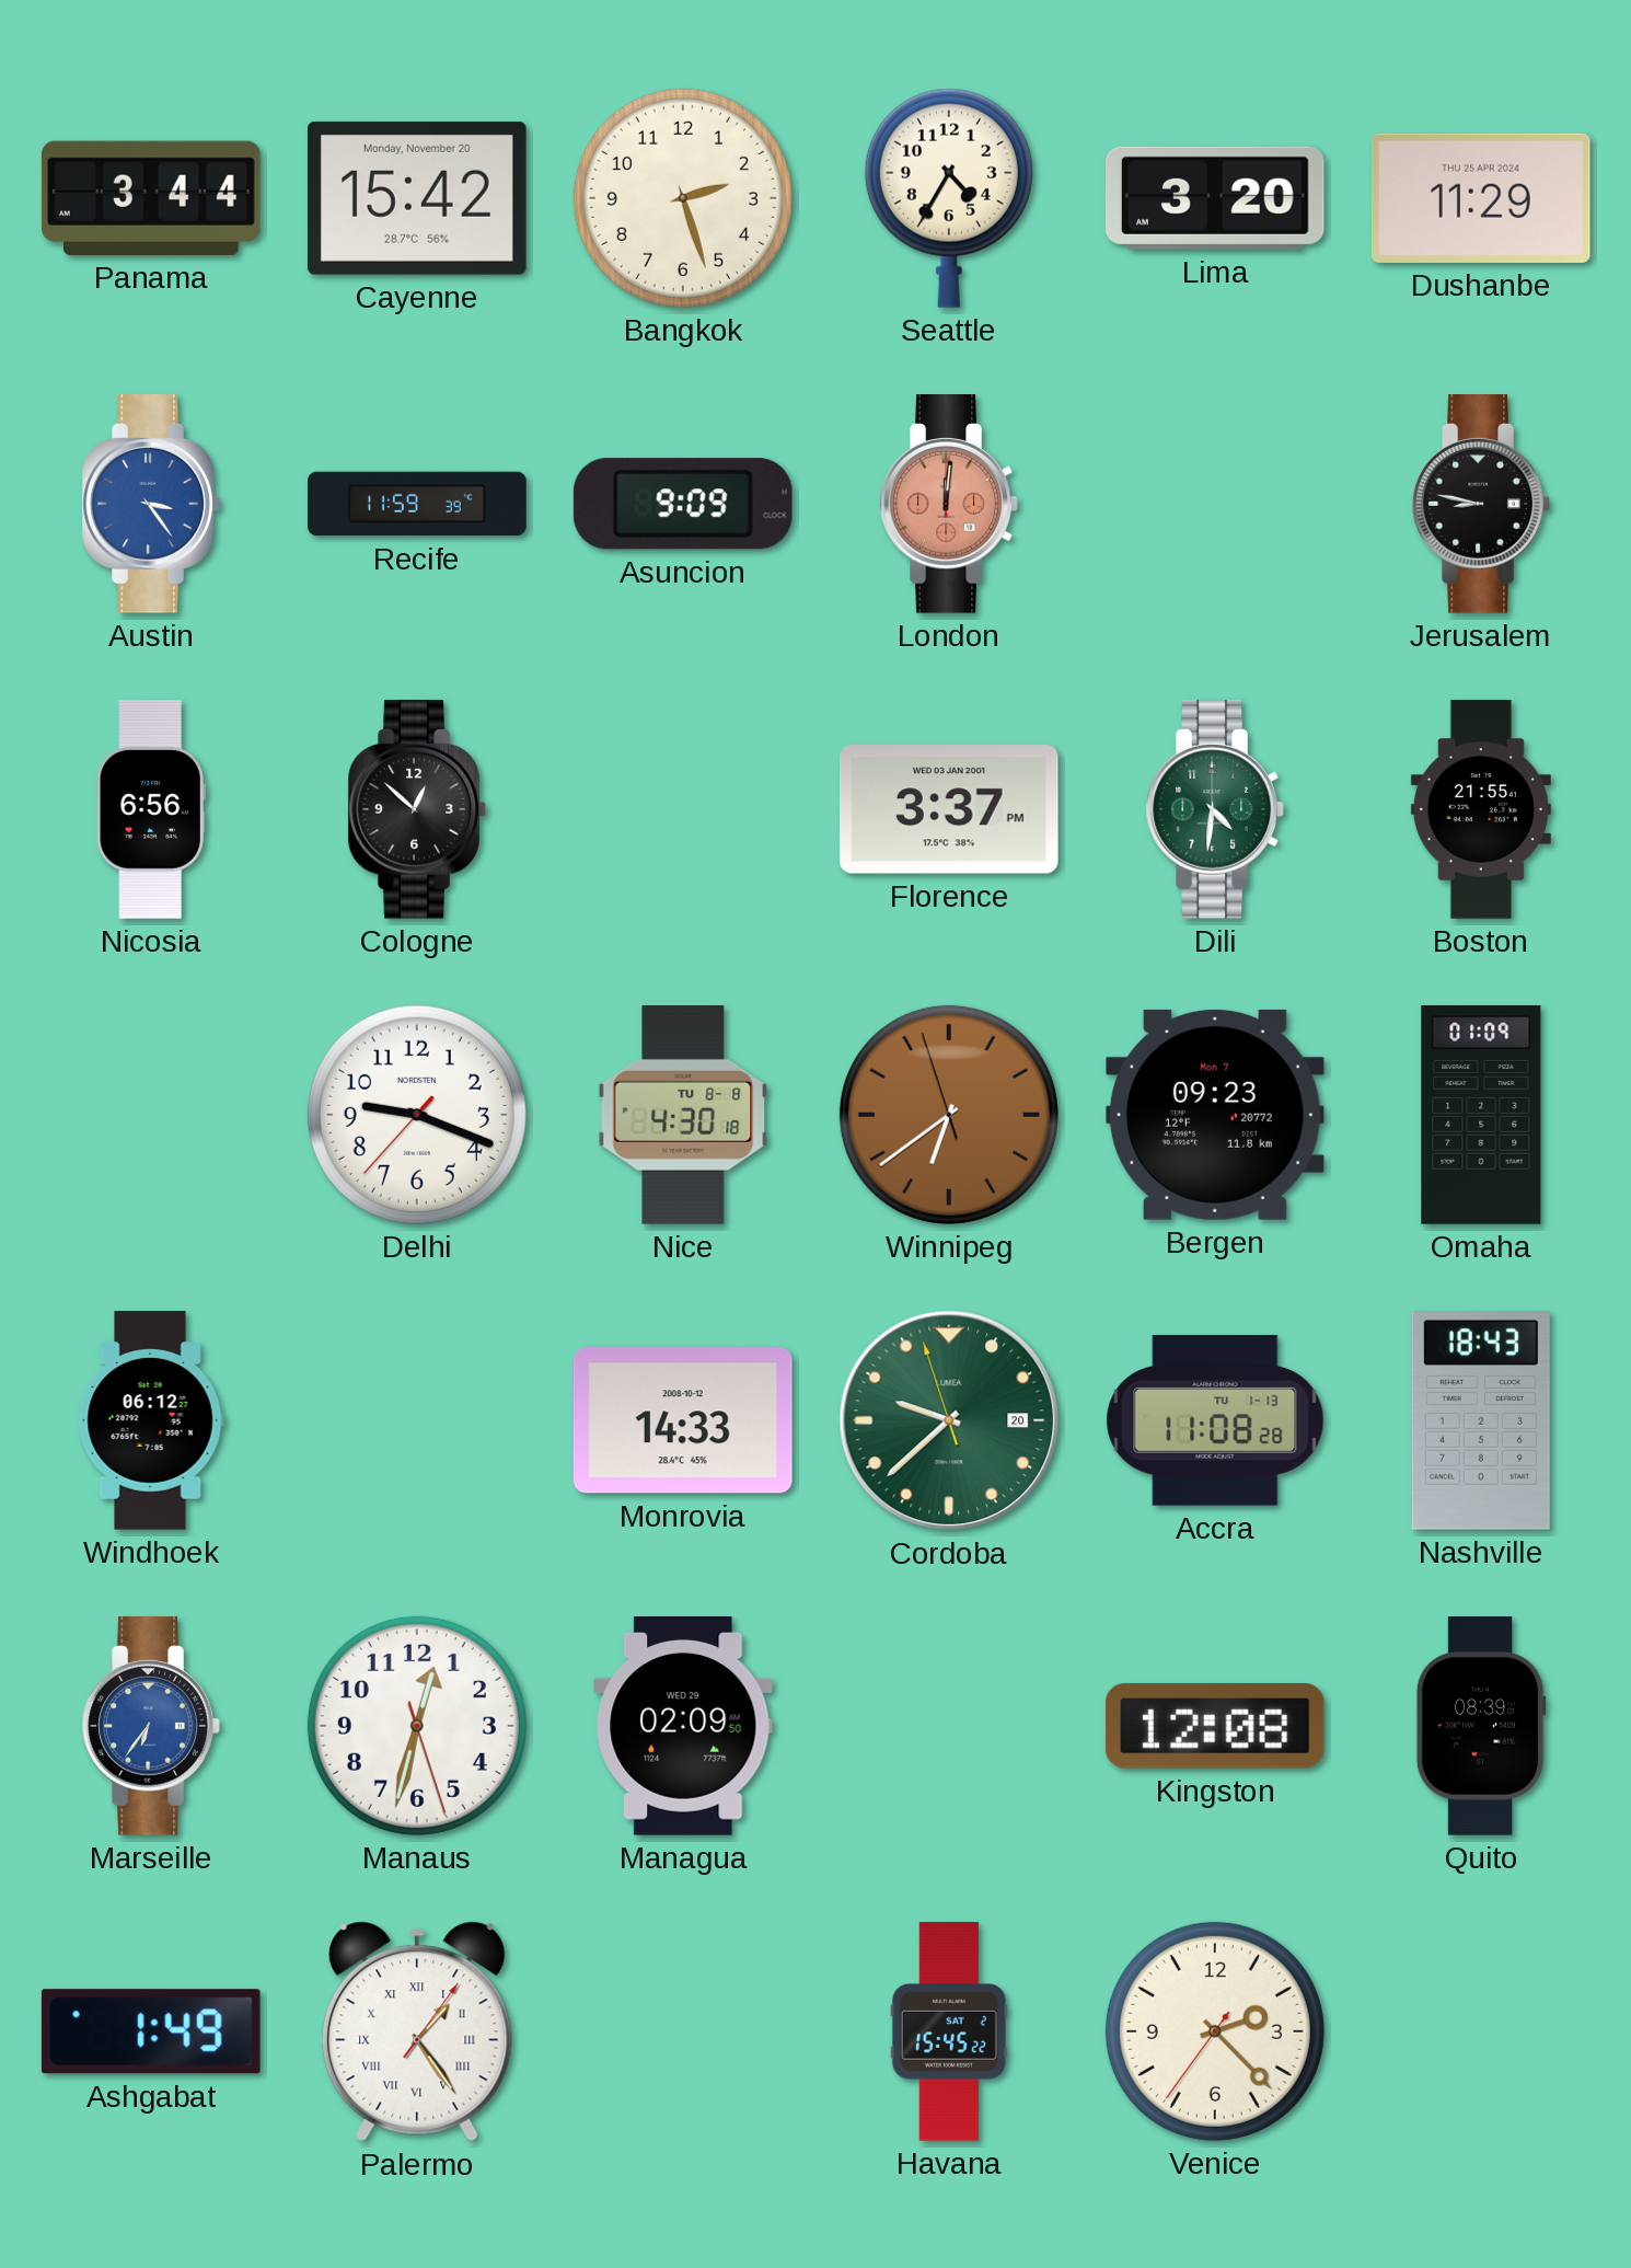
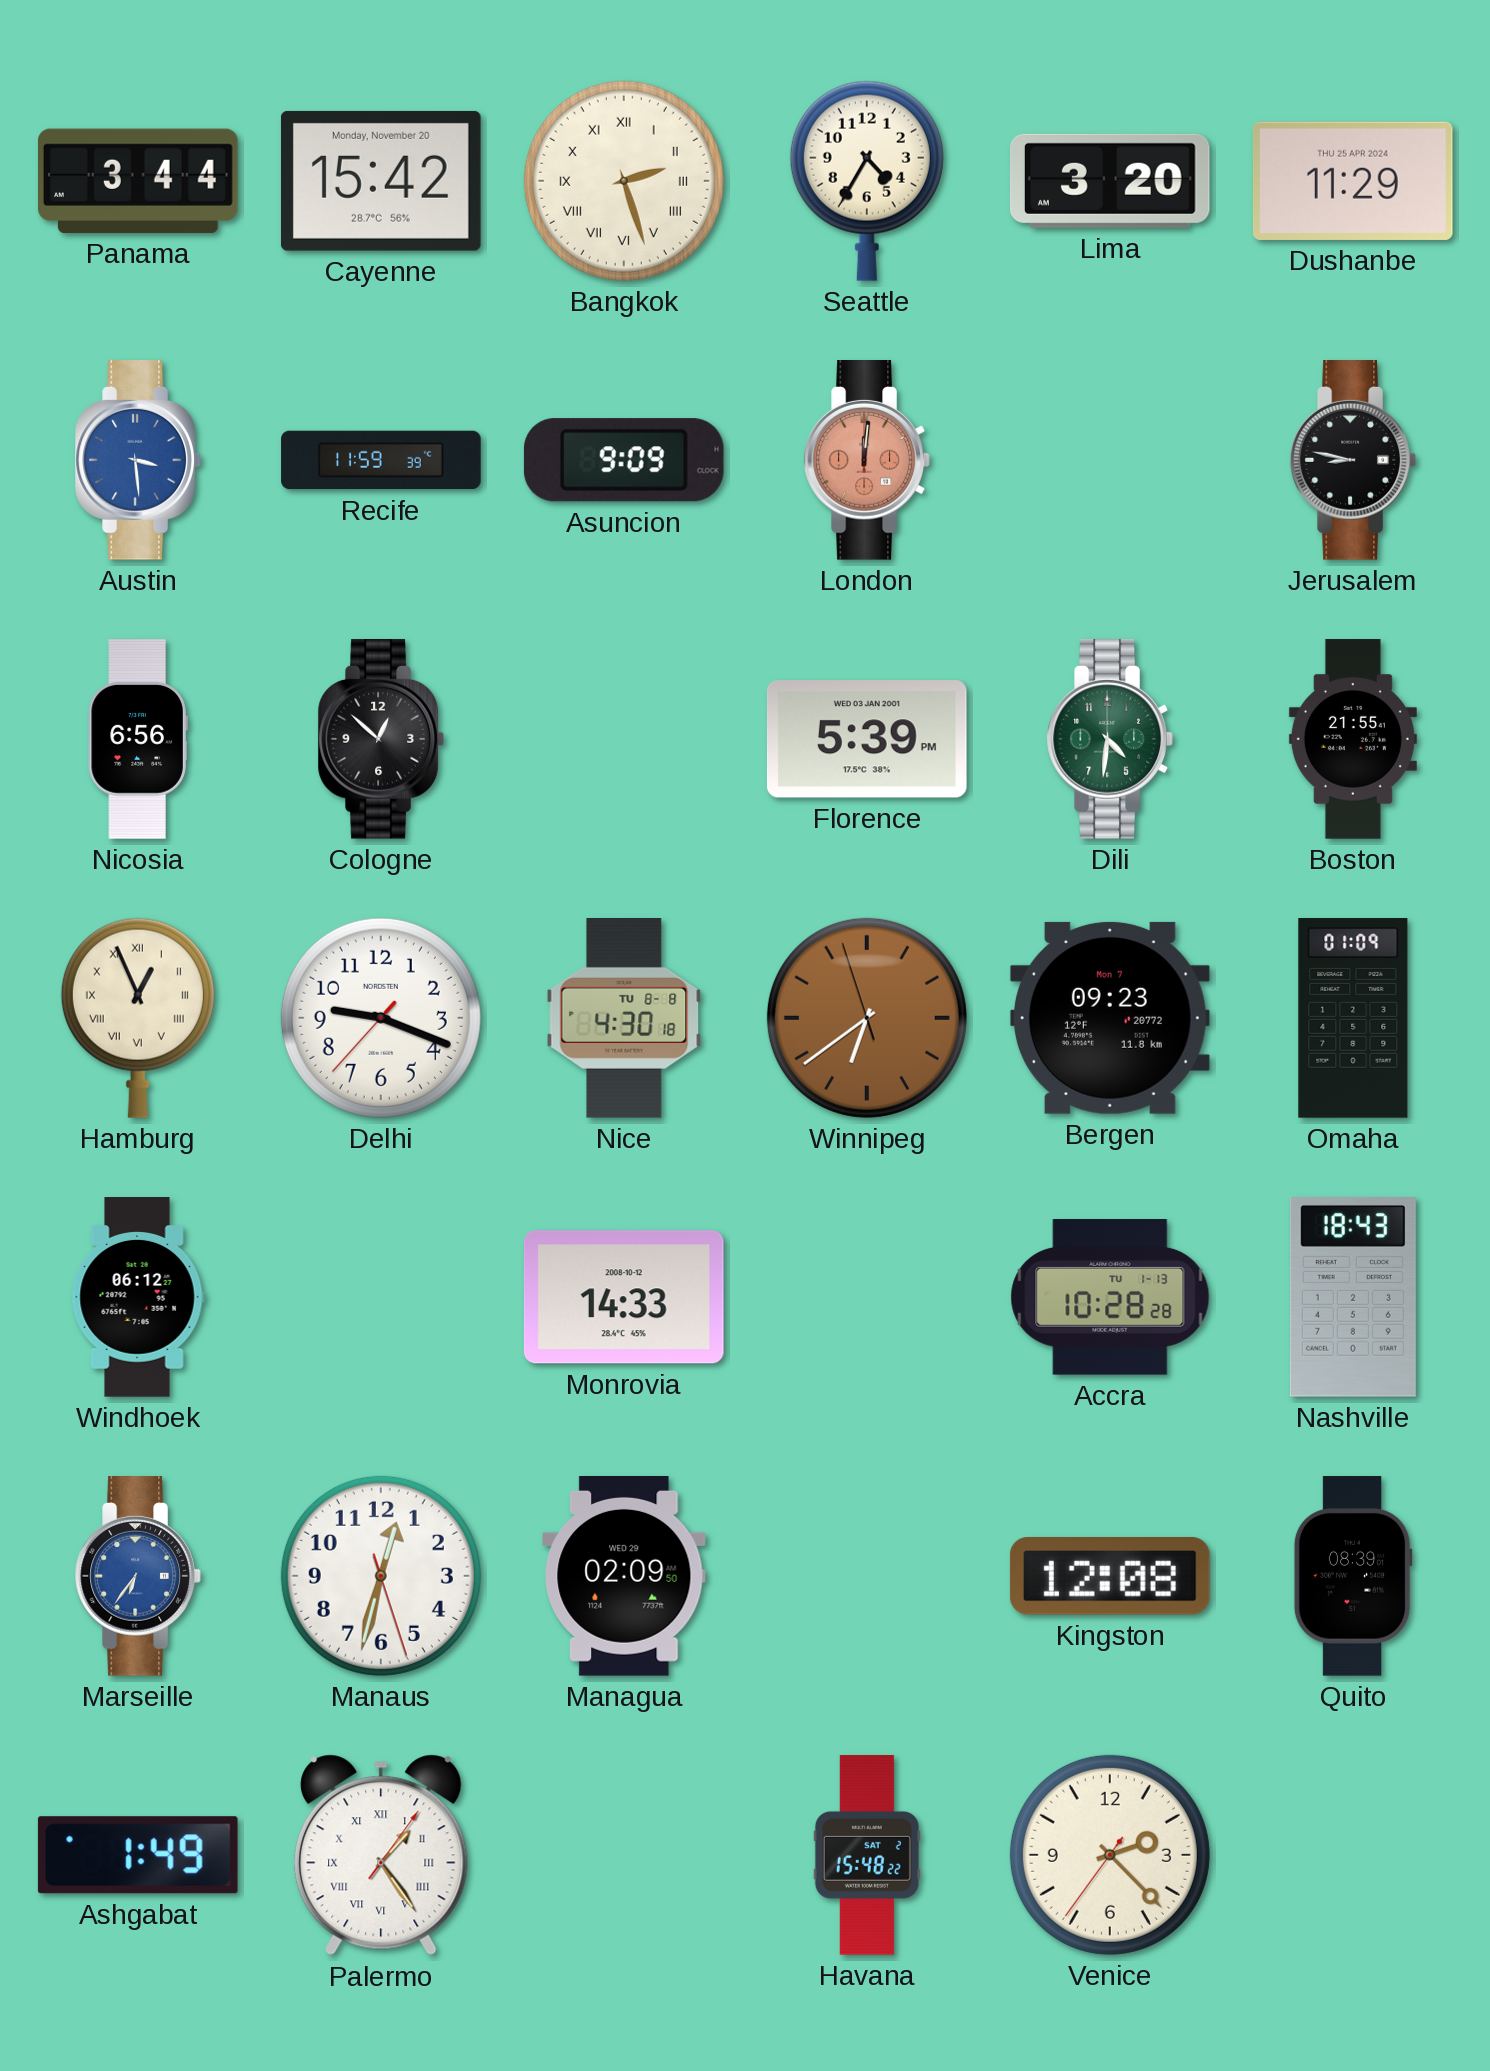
Bangkok numerals: Arabic -> Roman (624, 181)
Austin: 3:24 -> 3:29 (138, 461)
Florence: 3:37 -> 5:39 (867, 739)
Hamburg: none -> 12:56 (138, 1018)
Cordoba: 9:37 -> none (949, 1420)
Accra: 11:08 -> 10:28 (1110, 1297)
Havana: 15:45 -> 15:48 (867, 1855)
